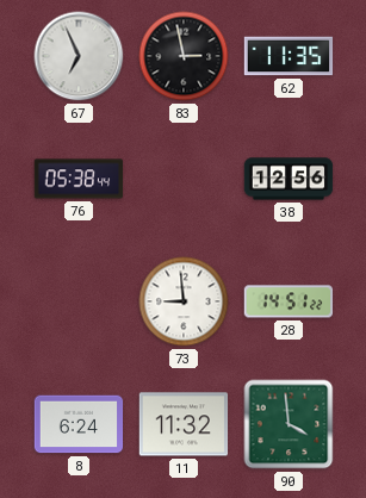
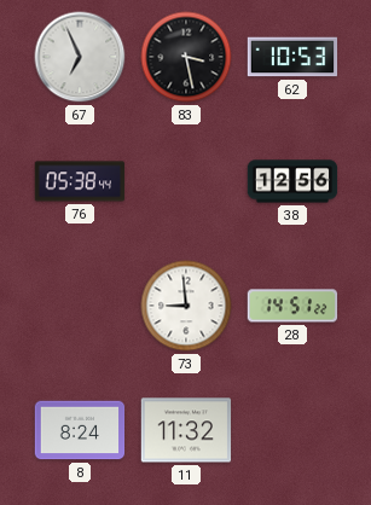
83: 2:58 -> 3:28 (186, 57)
62: 11:35 -> 10:53 (292, 57)
8: 6:24 -> 8:24 (80, 430)
90: 3:59 -> none (289, 424)
